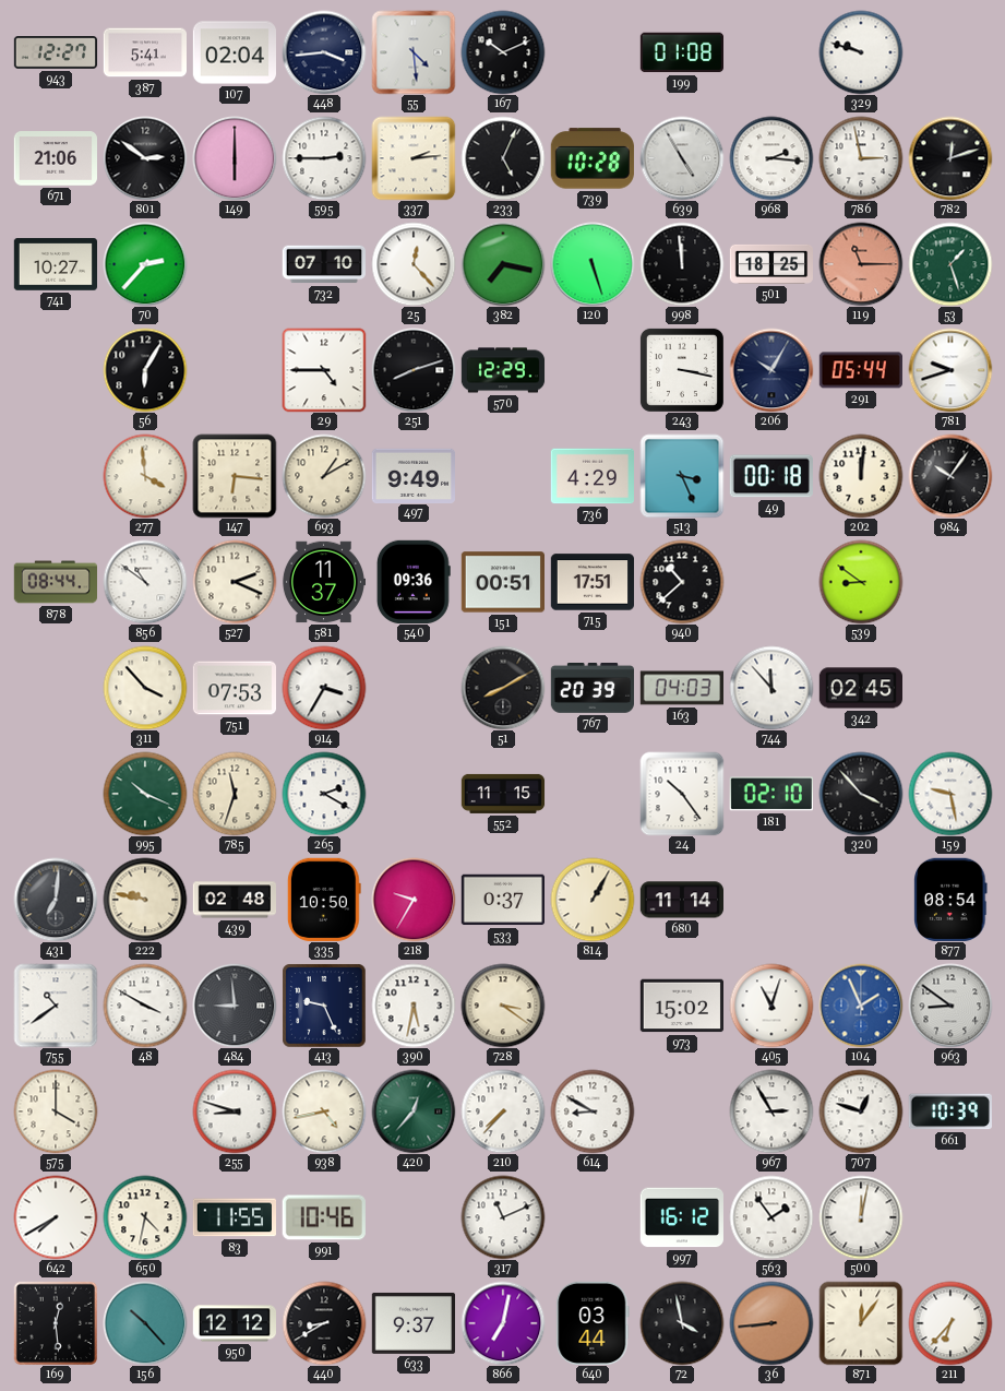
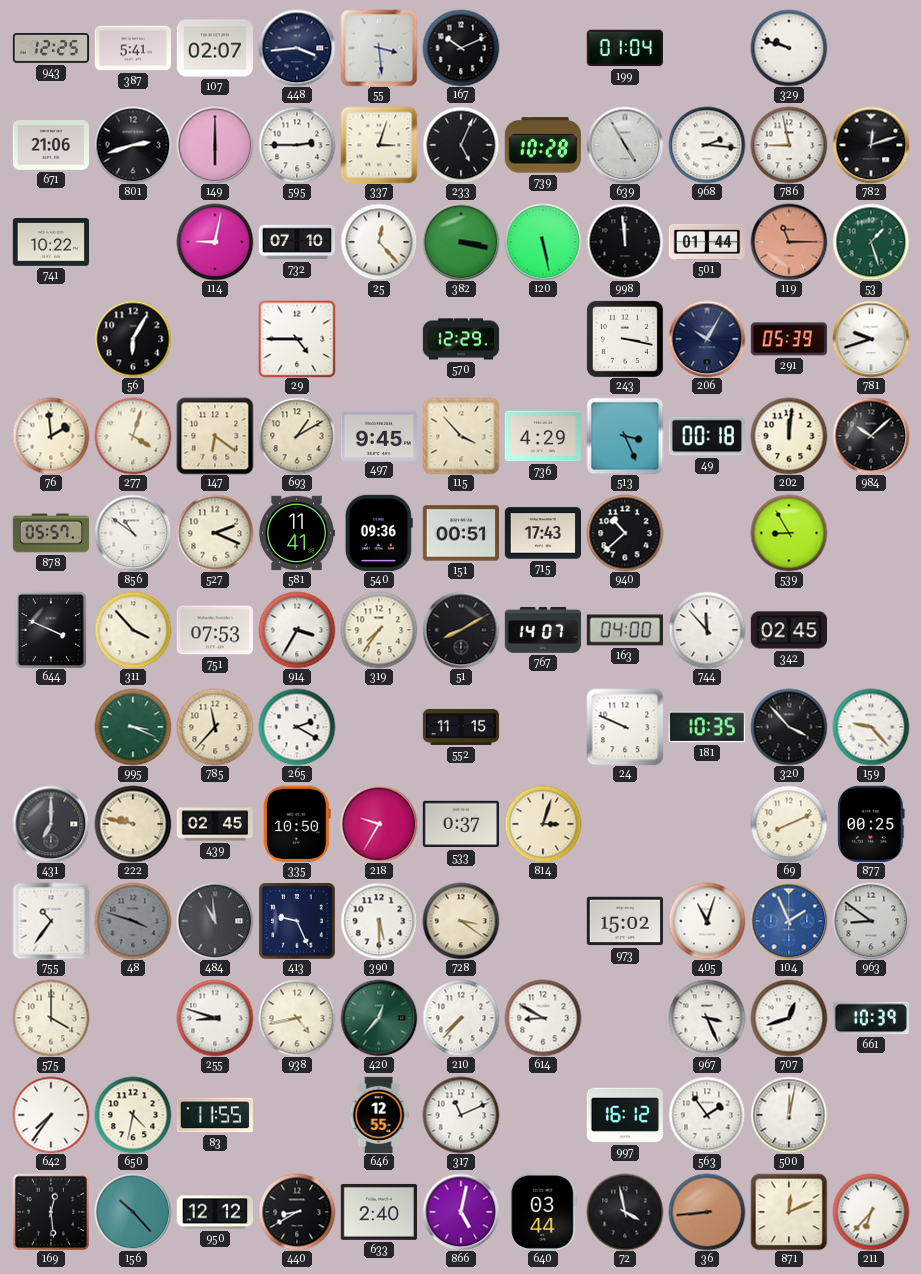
943: 12:27 -> 12:25 (51, 49)
107: 02:04 -> 02:07 (214, 48)
55: 4:29 -> 3:29 (379, 48)
199: 01:08 -> 01:04 (624, 48)
801: 2:51 -> 2:42 (133, 145)
337: 2:14 -> 3:03 (379, 145)
786: 2:58 -> 8:58 (789, 145)
741: 10:27 -> 10:22 (50, 242)
70: 2:37 -> none (145, 264)
114: none -> 9:02 (215, 242)
382: 7:17 -> 3:17 (461, 242)
120: 5:27 -> 5:28 (543, 242)
501: 18:25 -> 01:44 (707, 242)
251: 8:12 -> none (414, 370)
291: 05:44 -> 05:39 (788, 339)
76: none -> 1:59 (51, 436)
277: 3:59 -> 4:03 (133, 436)
147: 6:16 -> 6:21 (215, 436)
497: 9:49 -> 9:45 (378, 435)
115: none -> 3:53 (461, 436)
984: 10:06 -> 10:08 (871, 436)
878: 08:44 -> 05:57 (50, 533)
581: 11:37 -> 11:41 (296, 533)
715: 17:51 -> 17:43 (542, 533)
539: 8:51 -> 8:55 (789, 533)
644: none -> 3:49 (50, 630)
319: none -> 7:36 (379, 630)
767: 20:39 -> 14:07 (542, 631)
163: 04:03 -> 04:00 (624, 630)
995: 10:19 -> 3:19 (133, 727)
785: 11:33 -> 11:37 (215, 727)
24: 10:24 -> 9:49 (625, 727)
181: 02:10 -> 10:35 (707, 727)
159: 9:28 -> 9:23 (871, 727)
431: 7:01 -> 7:00 (51, 824)
439: 02:48 -> 02:45 (214, 824)
814: 1:05 -> 3:03 (543, 824)
680: 11:14 -> none (681, 900)
69: none -> 8:11 (789, 824)
877: 08:54 -> 00:25 (871, 824)
755: 10:39 -> 10:36 (51, 921)
48: 3:50 -> 3:48 (133, 921)
48 dial: white -> grey (133, 921)
484: 8:59 -> 10:59 (215, 921)
390: 5:32 -> 5:30 (379, 921)
967: 2:55 -> 3:26 (707, 1018)
707: 12:48 -> 12:42 (789, 1018)
642: 7:40 -> 7:36 (51, 1115)
991: 10:46 -> none (324, 1217)
646: none -> 12:55 (379, 1115)
633: 9:37 -> 2:40 (378, 1212)
866: 7:02 -> 5:02 (461, 1212)
871: 12:06 -> 12:11 (789, 1212)
